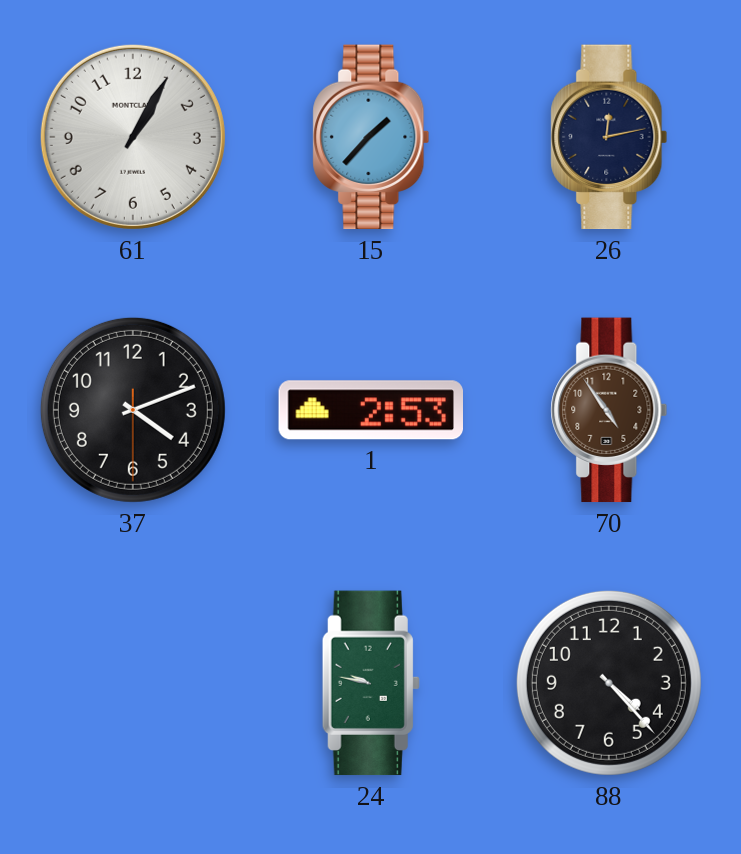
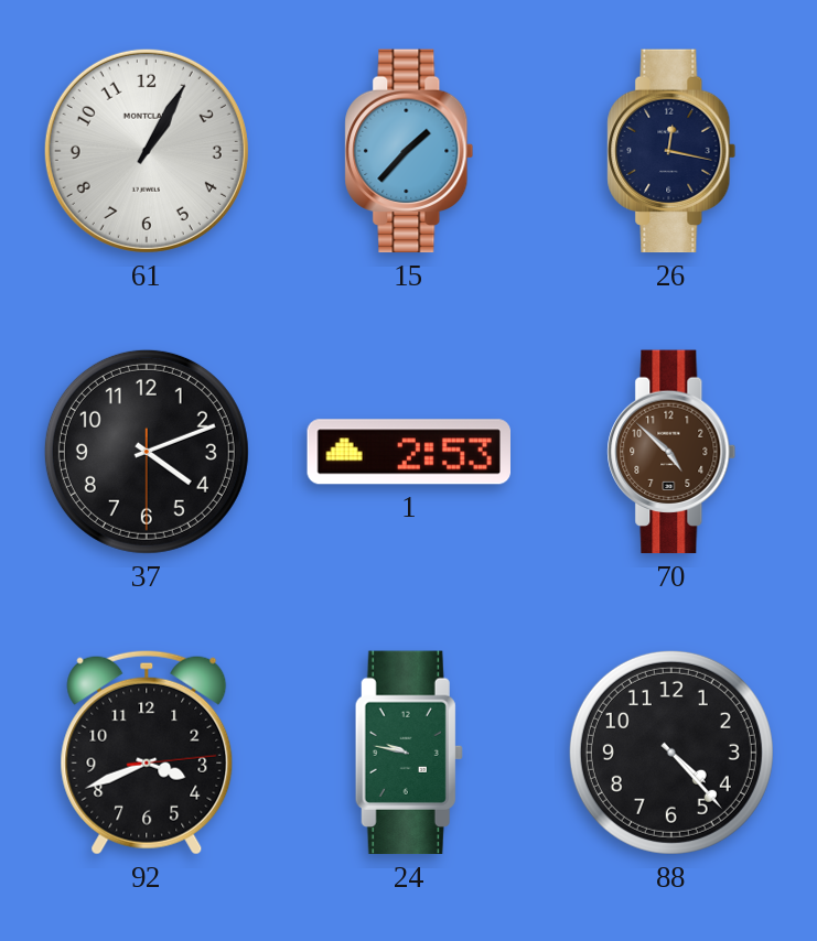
26: 12:13 -> 12:17 (671, 151)
70: 4:54 -> 4:52 (671, 452)
92: none -> 3:41 (147, 753)
